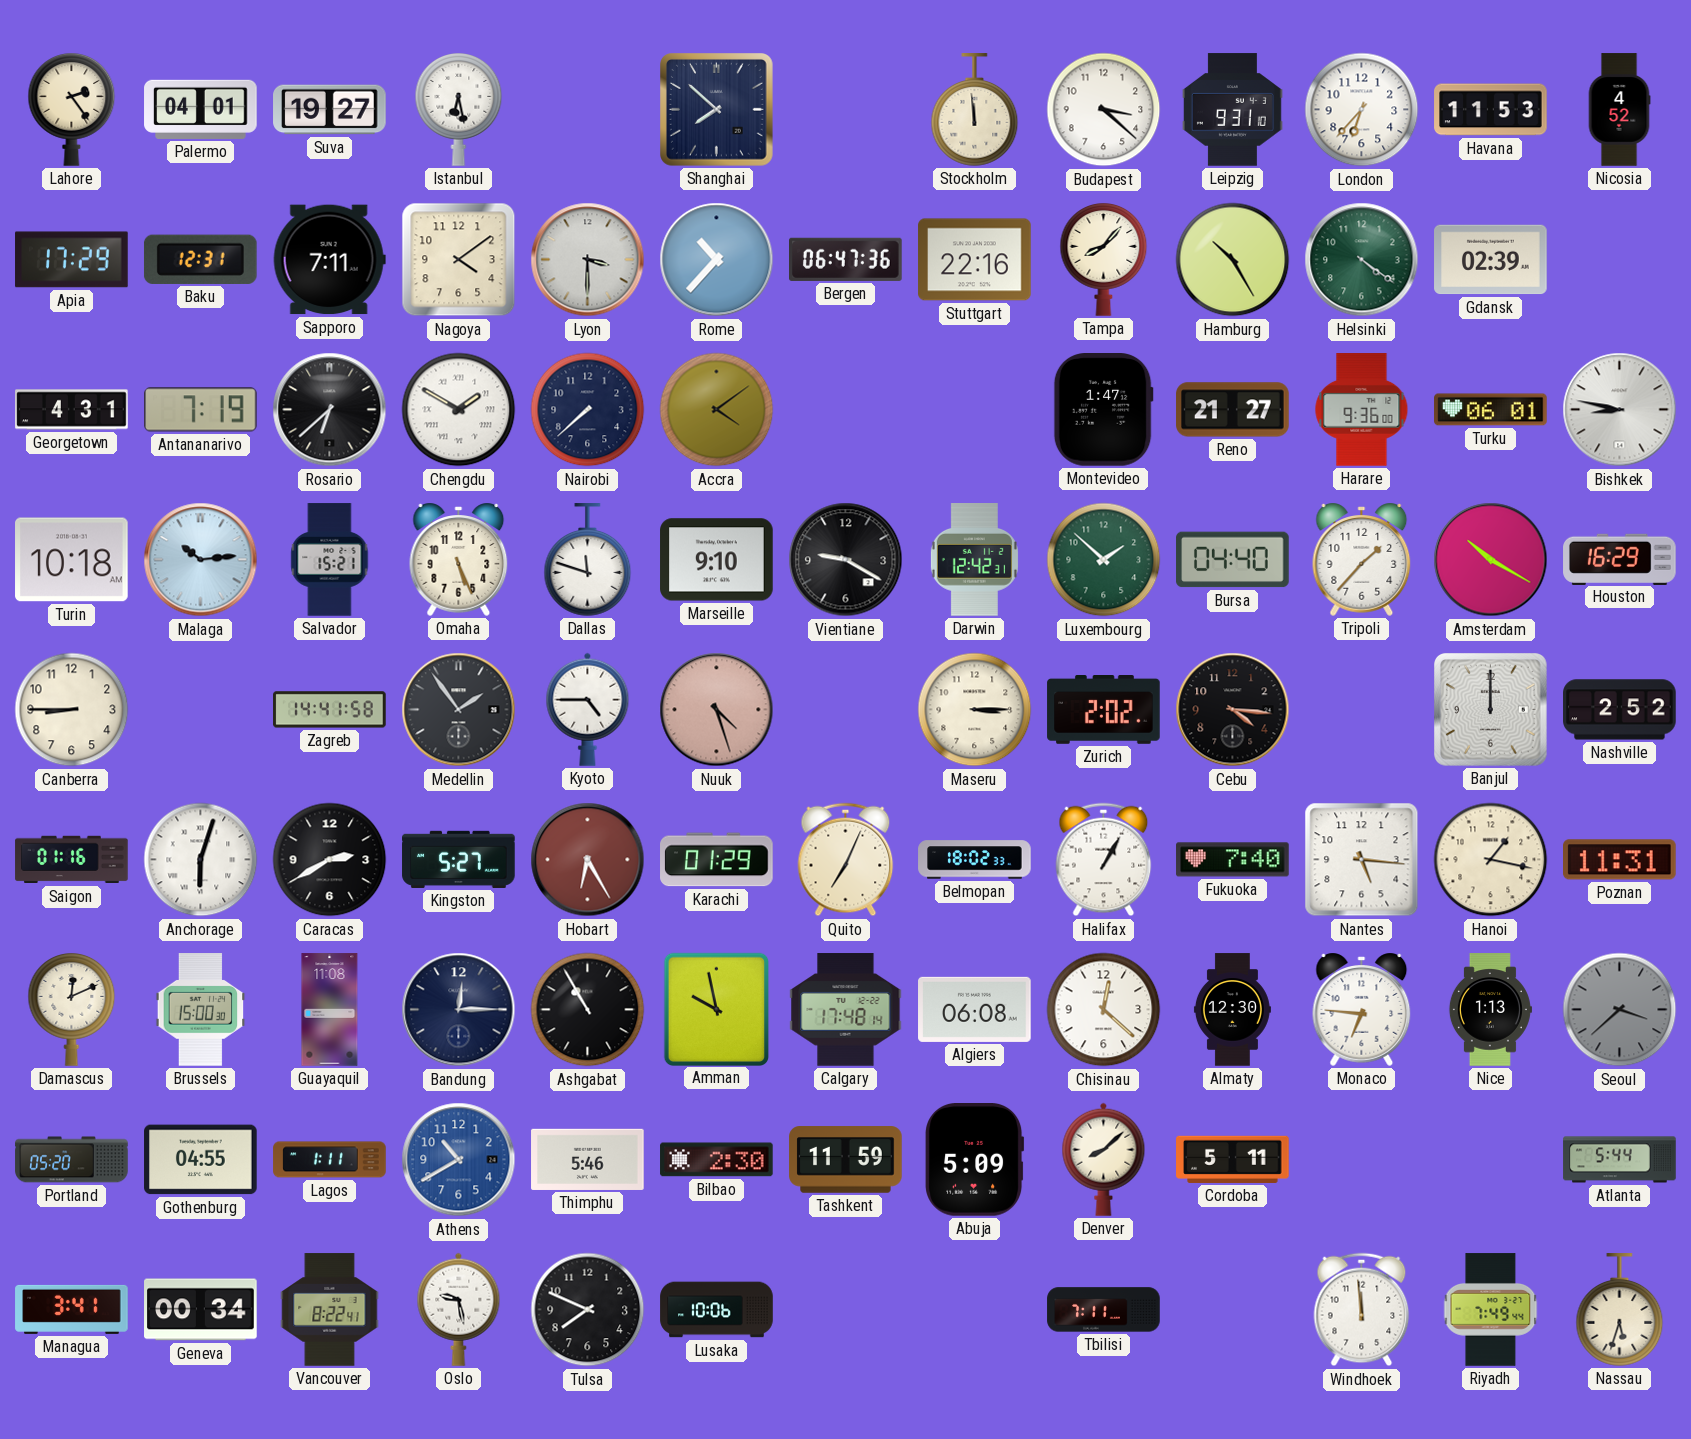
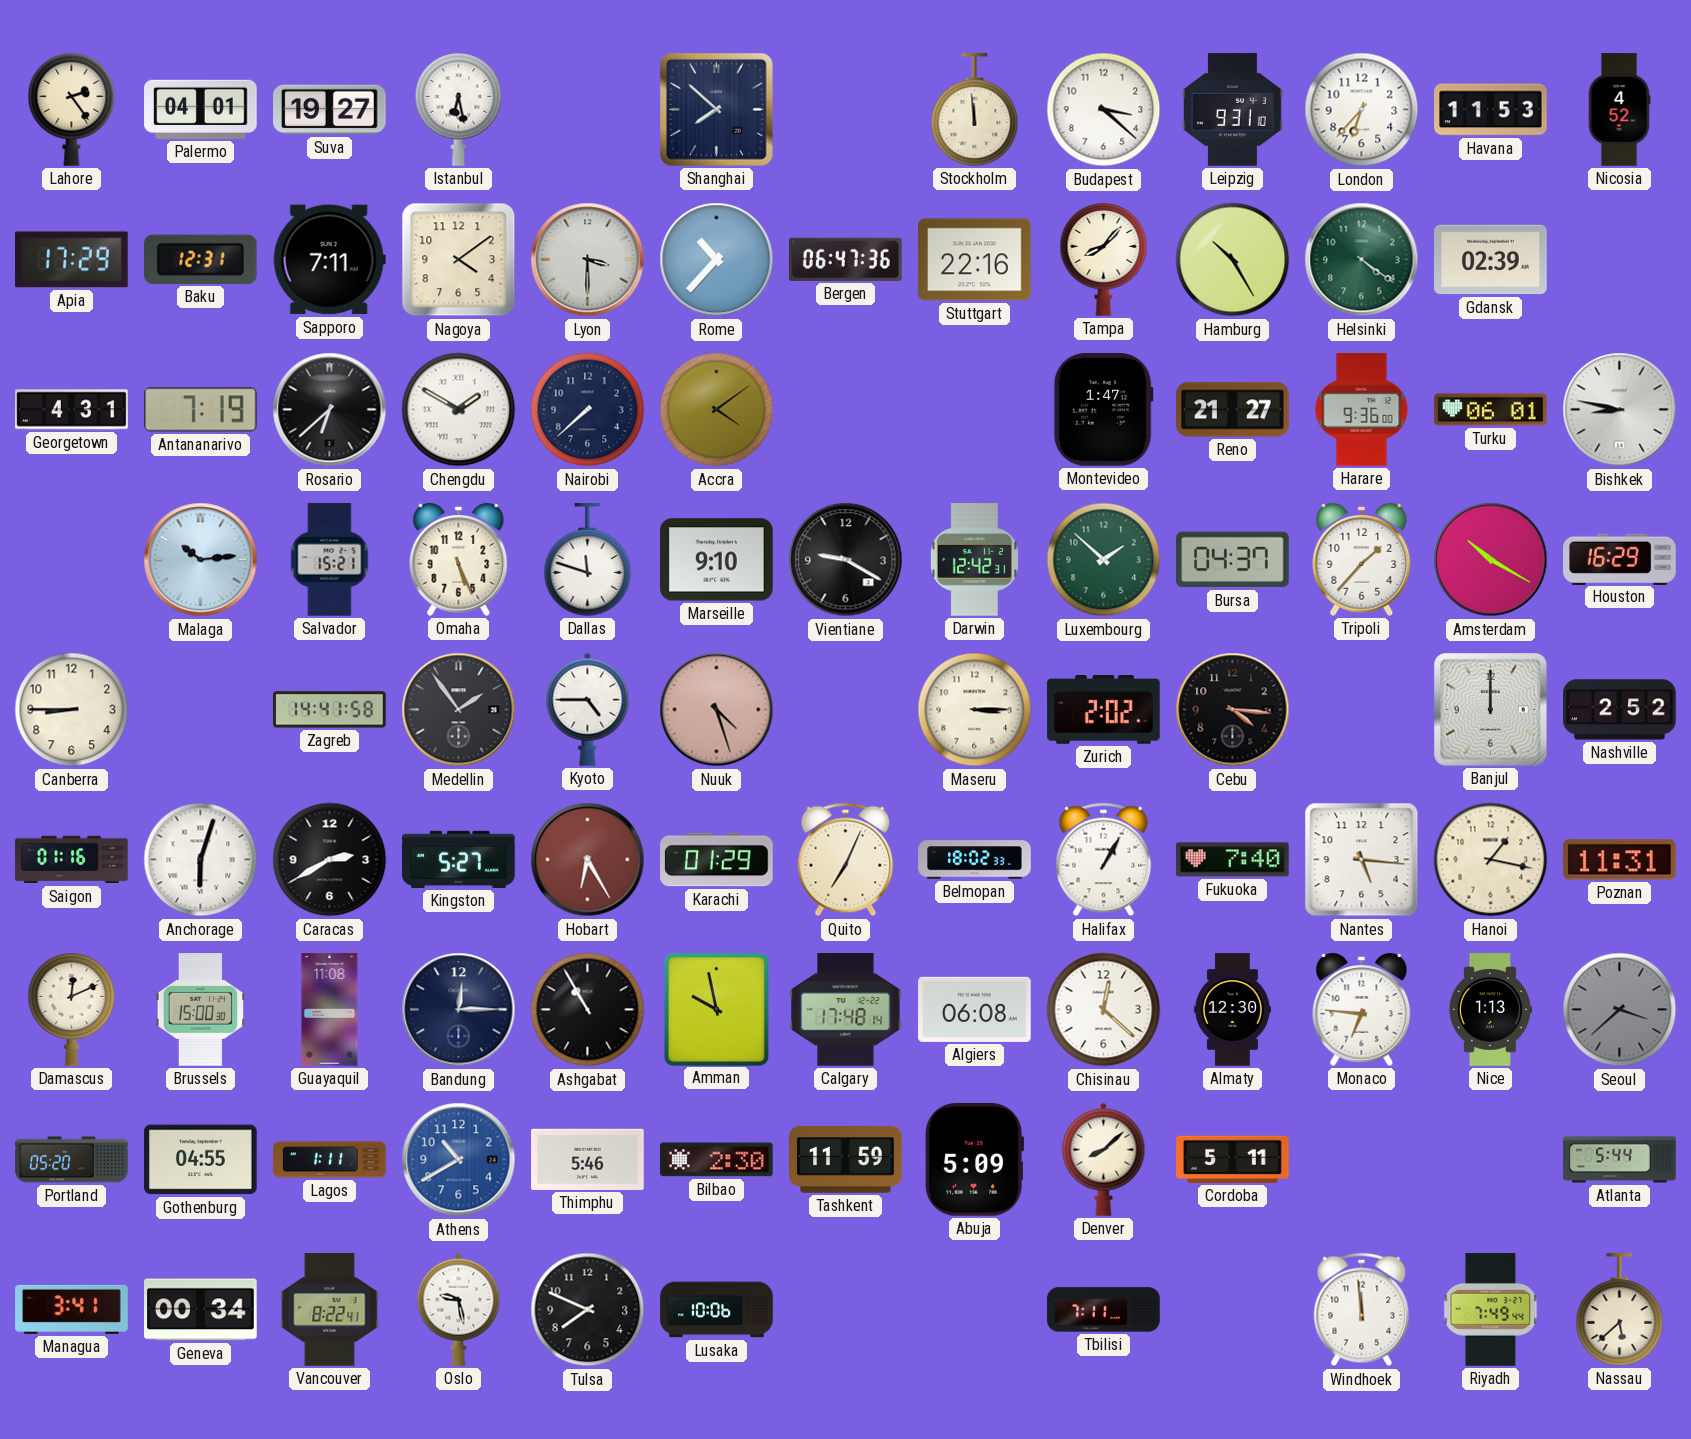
Turin: 10:18 -> none (72, 560)
Bursa: 04:40 -> 04:37 (1233, 560)
Nassau: 5:33 -> 5:38 (1620, 1310)
